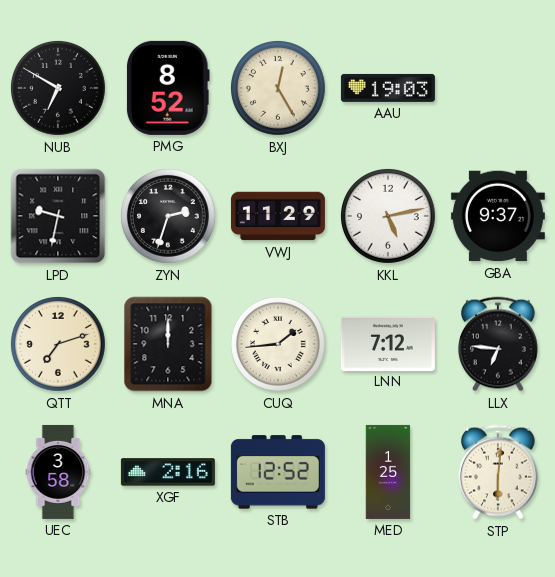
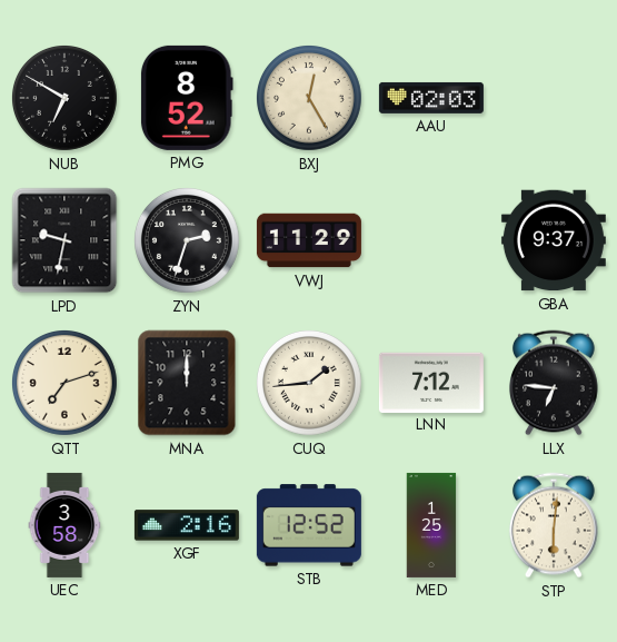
AAU: 19:03 -> 02:03 (431, 98)
KKL: 5:13 -> none (388, 216)
